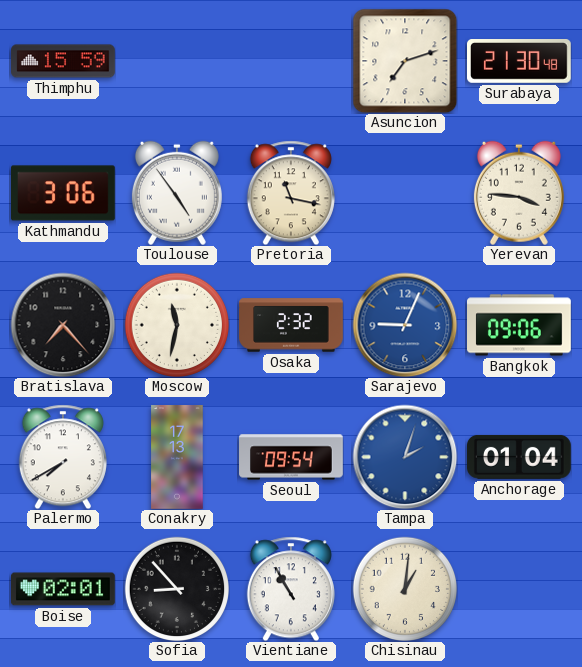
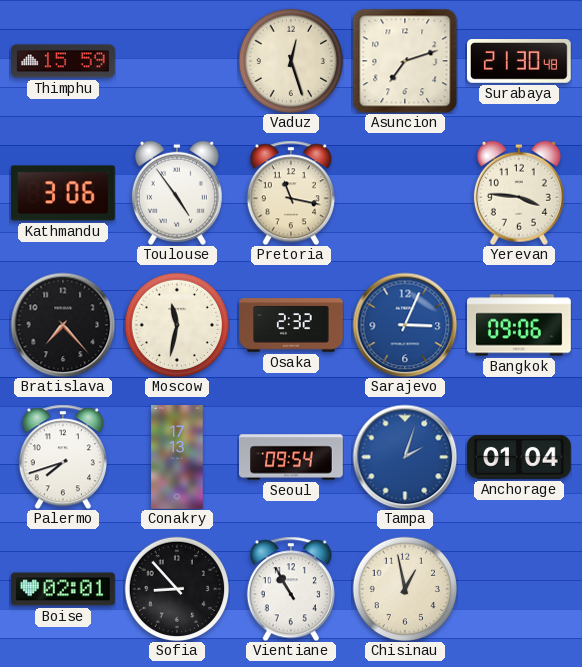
Vaduz: none -> 12:27 (290, 60)
Sarajevo: 9:04 -> 3:04 (405, 325)
Palermo: 7:40 -> 7:42 (63, 457)
Chisinau: 1:01 -> 12:58 (404, 588)
